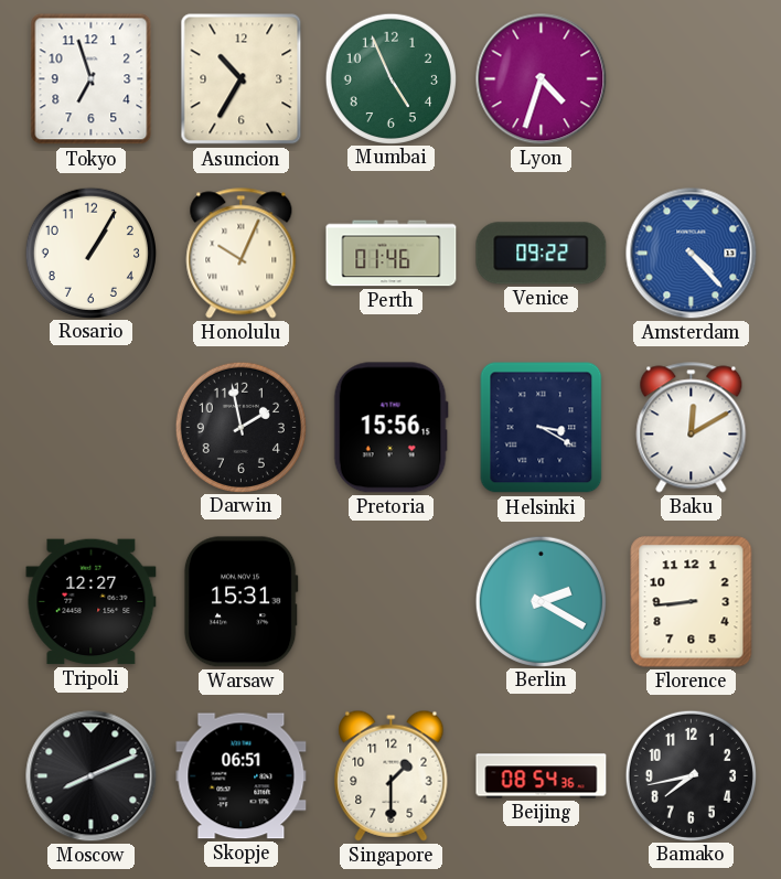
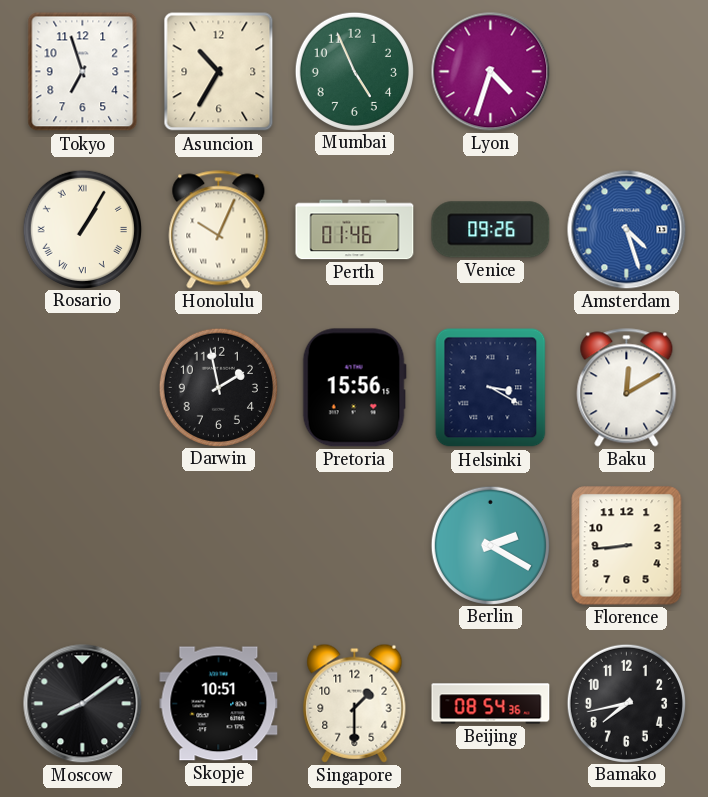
Rosario numerals: Arabic -> Roman (82, 229)
Venice: 09:22 -> 09:26 (491, 230)
Amsterdam: 4:23 -> 4:27 (627, 230)
Tripoli: 12:27 -> none (92, 602)
Warsaw: 15:31 -> none (240, 602)
Moscow: 8:11 -> 8:09 (83, 704)
Skopje: 06:51 -> 10:51 (219, 704)
